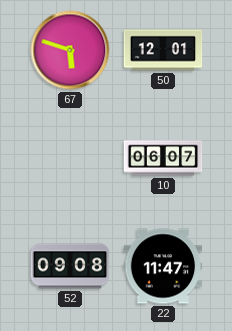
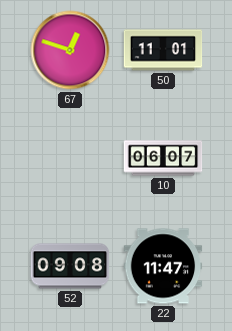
67: 5:48 -> 12:48 (70, 50)
50: 12:01 -> 11:01 (163, 50)
